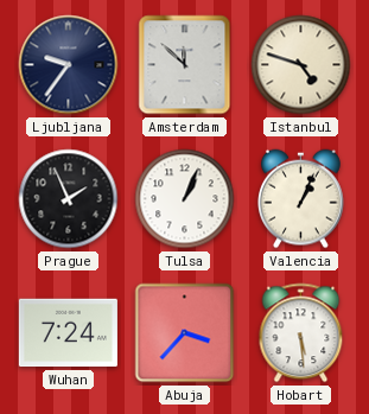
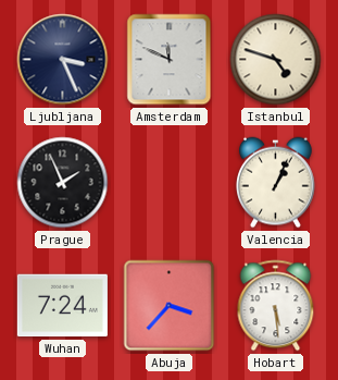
Ljubljana: 9:36 -> 3:26 (63, 60)
Amsterdam: 11:52 -> 11:49 (170, 60)
Tulsa: 1:04 -> none (185, 199)
